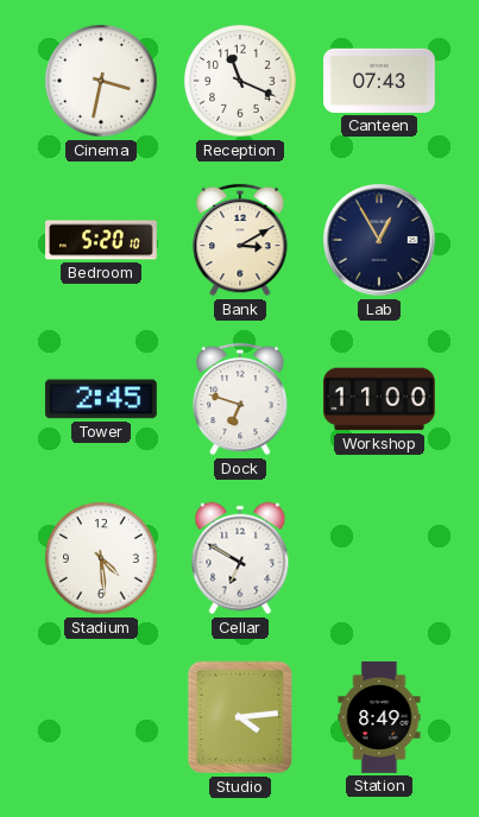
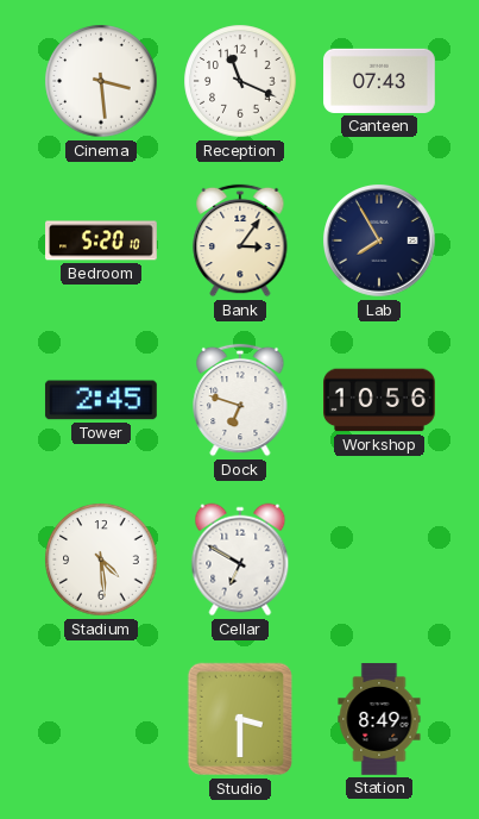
Cinema: 3:32 -> 3:29 (101, 81)
Bank: 3:10 -> 3:06 (240, 240)
Lab: 12:55 -> 7:55 (380, 242)
Workshop: 11:00 -> 10:56 (380, 400)
Studio: 4:14 -> 3:30 (240, 719)
